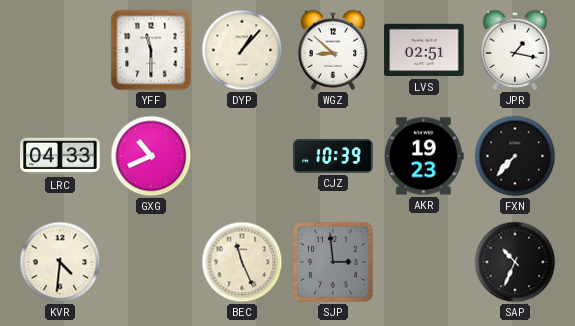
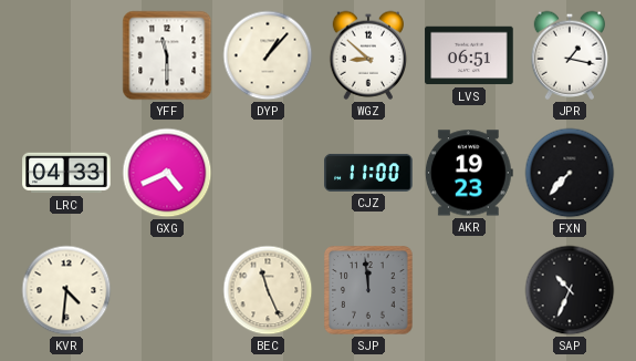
LVS: 02:51 -> 06:51 (469, 55)
GXG: 10:41 -> 4:41 (167, 173)
CJZ: 10:39 -> 11:00 (368, 173)
SJP: 2:59 -> 11:59 (369, 291)
